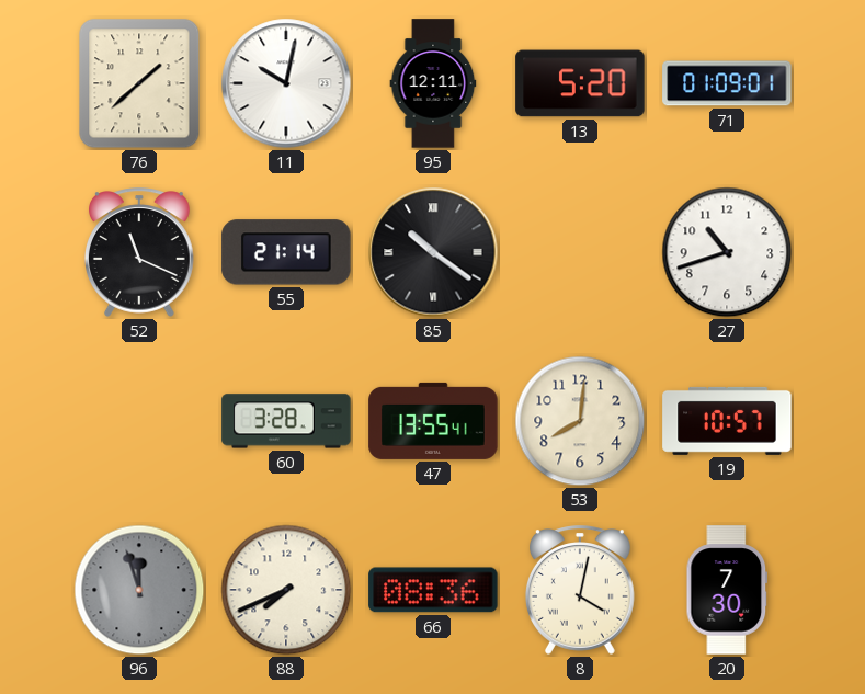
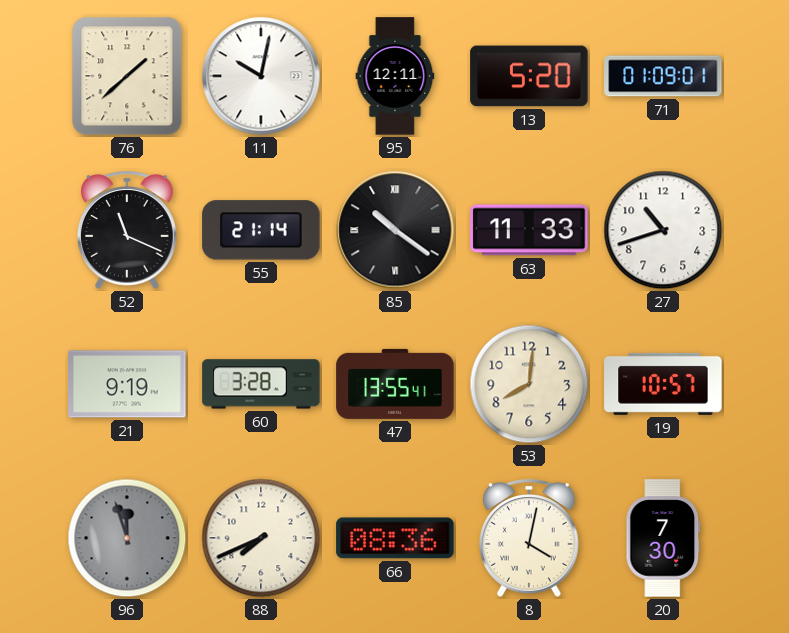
63: none -> 11:33 (529, 230)
21: none -> 9:19 (127, 384)
